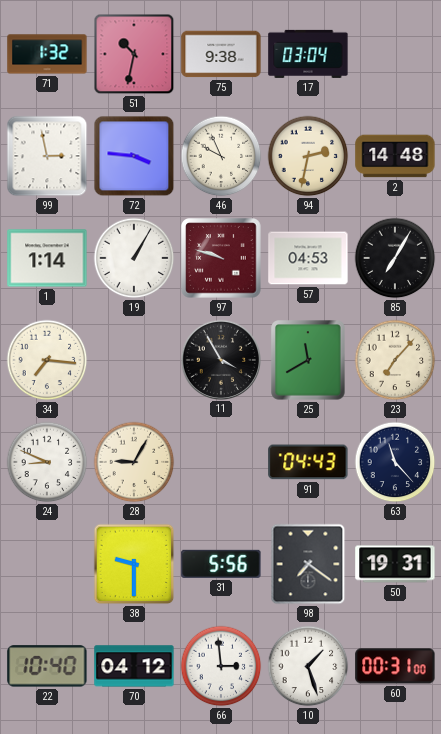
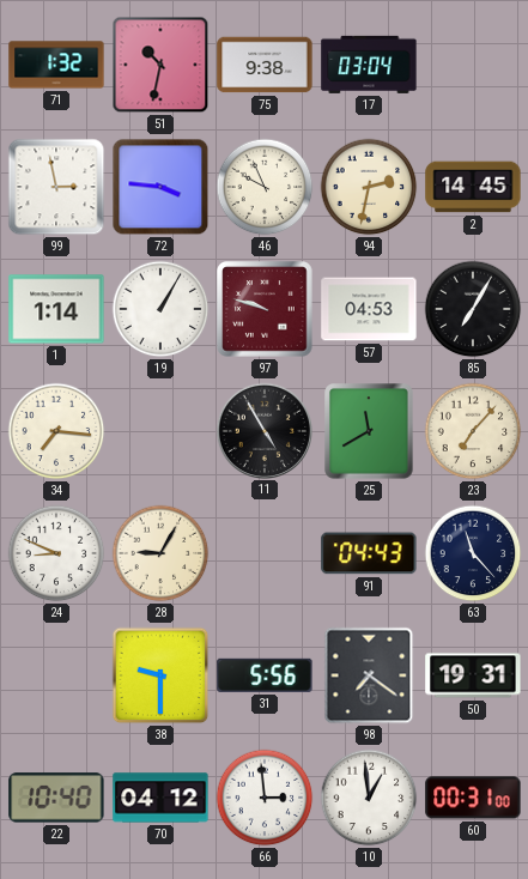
2: 14:48 -> 14:45 (473, 187)
11: 3:55 -> 4:55 (263, 430)
10: 1:27 -> 12:59 (369, 798)
